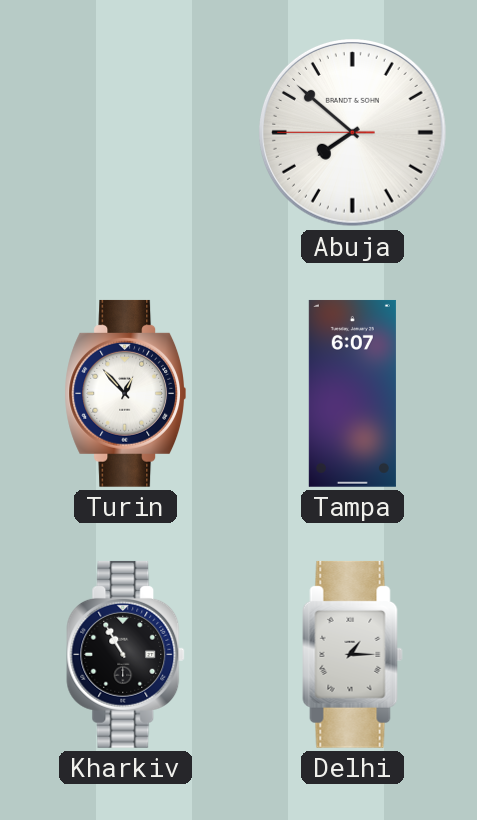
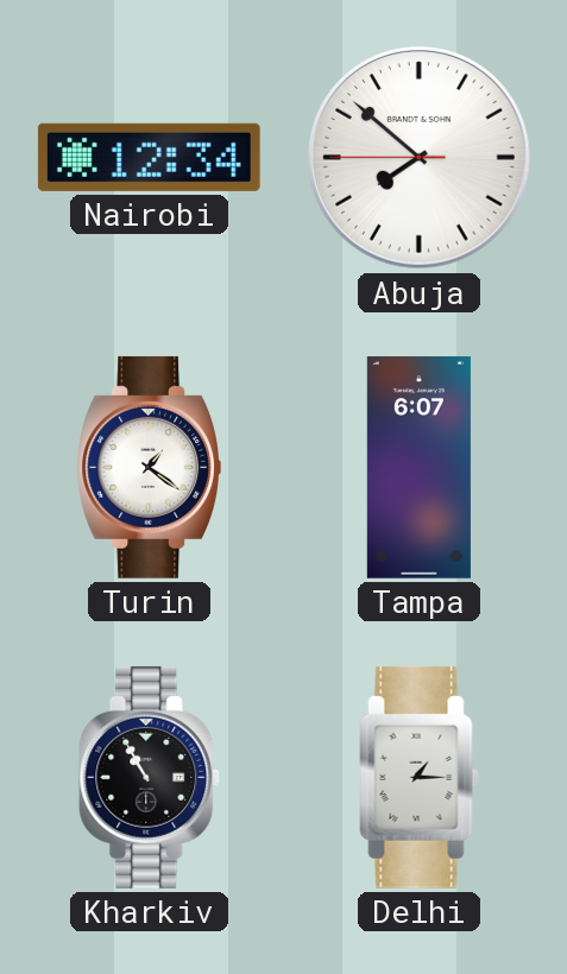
Nairobi: none -> 12:34 (149, 157)
Turin: 12:53 -> 1:21 (149, 467)
